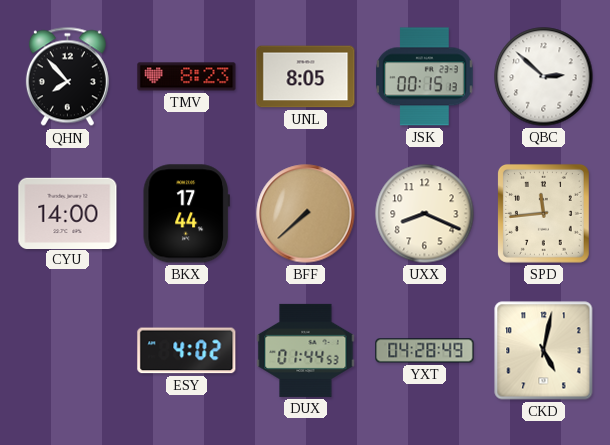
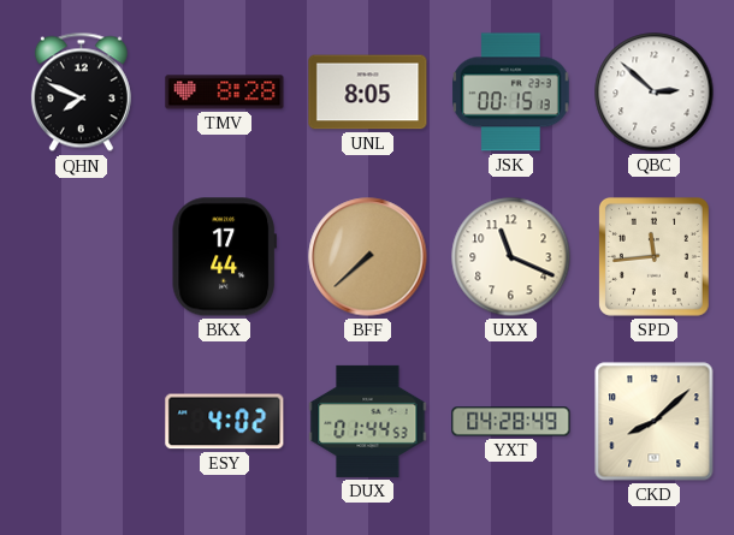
QHN: 7:53 -> 7:49 (81, 93)
TMV: 8:23 -> 8:28 (225, 93)
CYU: 14:00 -> none (68, 213)
UXX: 8:19 -> 11:19 (511, 257)
CKD: 5:02 -> 8:08 (655, 422)
